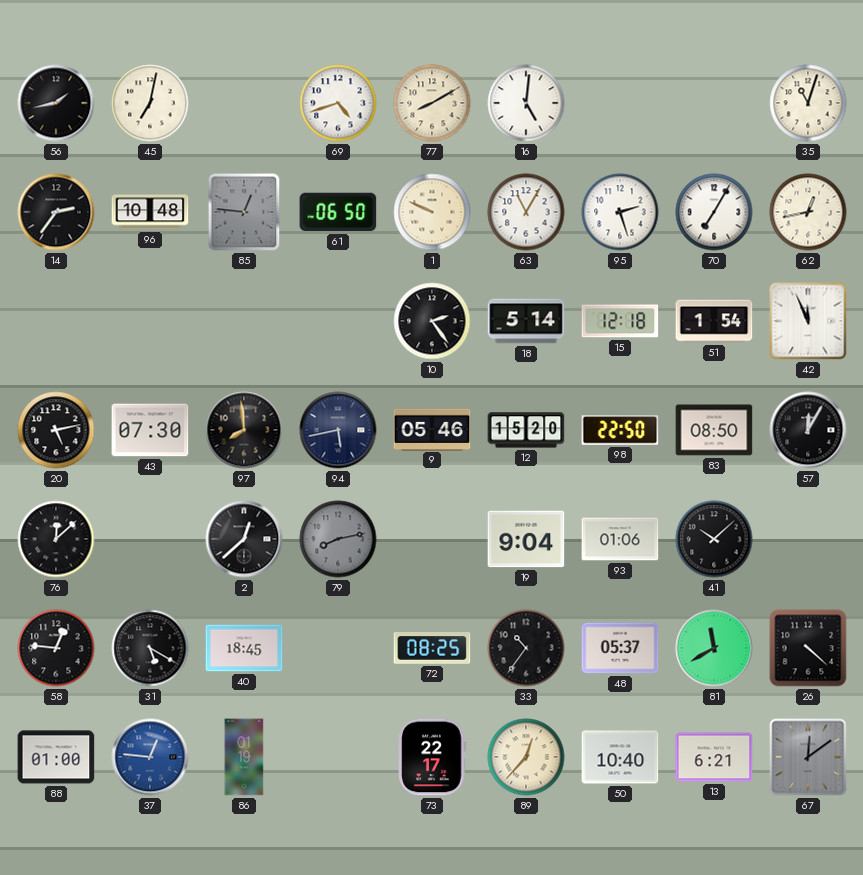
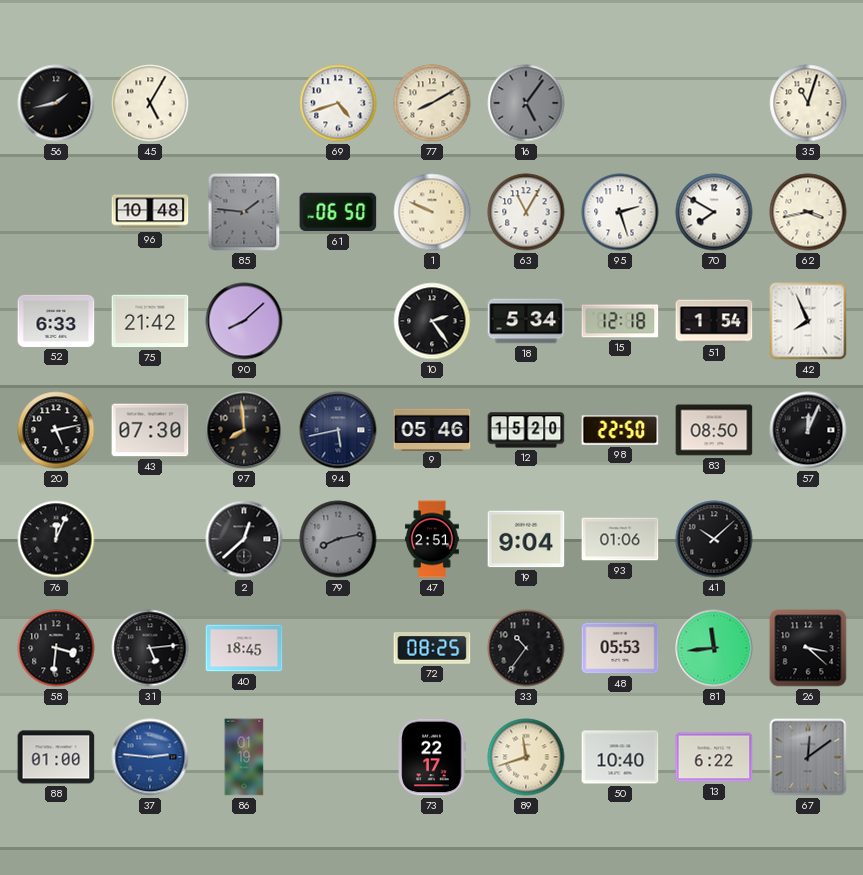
45: 7:02 -> 5:05 (150, 103)
16: 5:01 -> 5:06 (526, 103)
16 dial: white -> grey (526, 103)
14: 2:36 -> none (56, 212)
85: 12:46 -> 1:46 (244, 212)
70: 7:05 -> 7:50 (714, 212)
62: 12:43 -> 3:43 (808, 212)
52: none -> 6:33 (56, 321)
75: none -> 21:42 (150, 321)
90: none -> 8:08 (244, 321)
18: 5:14 -> 5:34 (526, 321)
42: 11:56 -> 7:56 (808, 321)
57: 12:05 -> 12:04 (808, 430)
76: 12:08 -> 12:04 (56, 539)
47: none -> 2:51 (433, 539)
58: 12:46 -> 3:31 (56, 648)
31: 5:20 -> 5:14 (150, 648)
48: 05:37 -> 05:53 (620, 648)
81: 11:40 -> 11:44 (714, 648)
26: 4:22 -> 3:22 (808, 648)
37: 12:46 -> 2:46 (150, 757)
89: 12:37 -> 11:42 (526, 757)
13: 6:21 -> 6:22 (714, 757)
